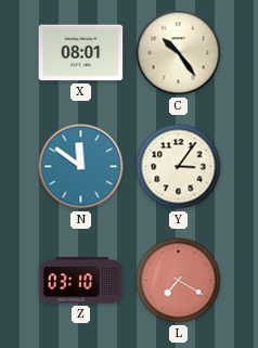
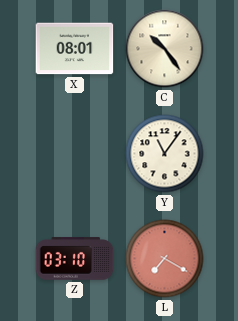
N: 11:51 -> none (81, 167)
Y: 3:06 -> 11:06 (165, 154)
